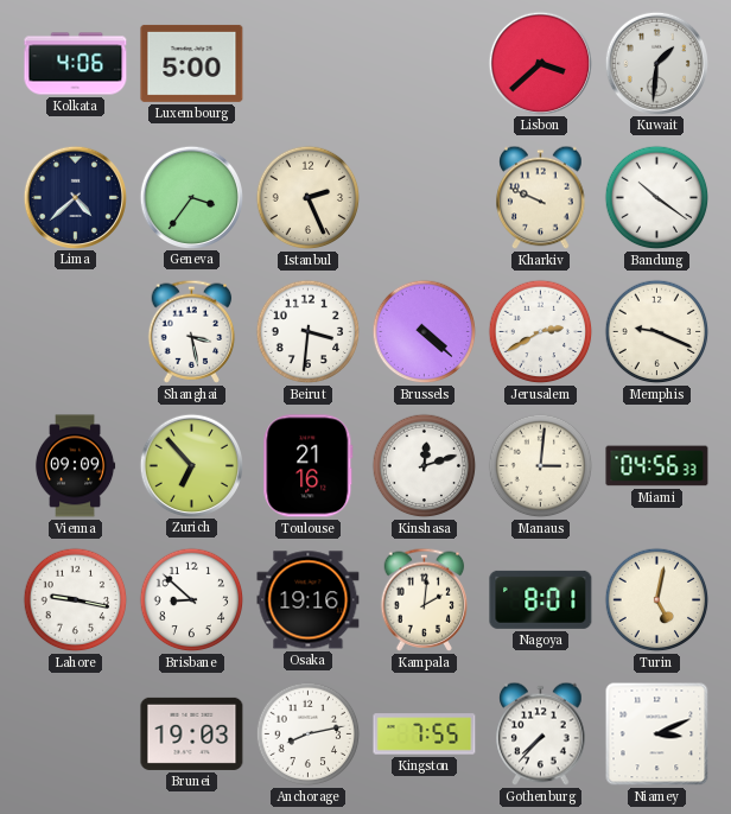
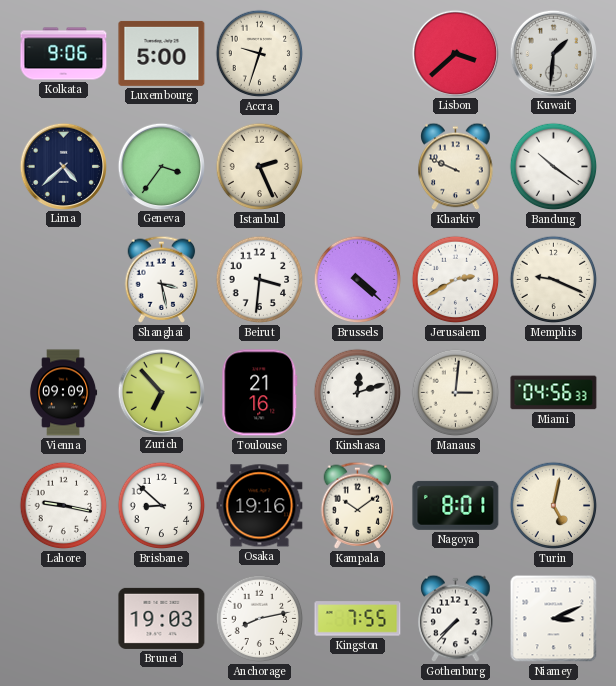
Kolkata: 4:06 -> 9:06 (64, 54)
Accra: none -> 9:33 (260, 54)
Kampala: 2:01 -> 10:09 (358, 505)
